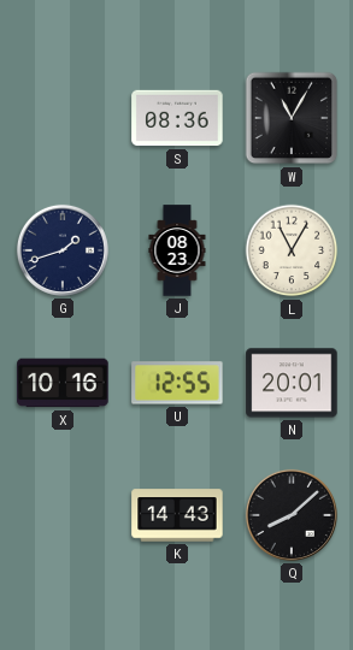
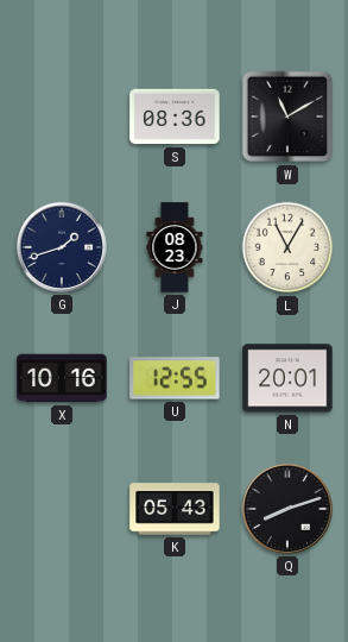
W: 11:05 -> 11:10 (287, 117)
K: 14:43 -> 05:43 (175, 509)
Q: 8:08 -> 8:12 (287, 509)
